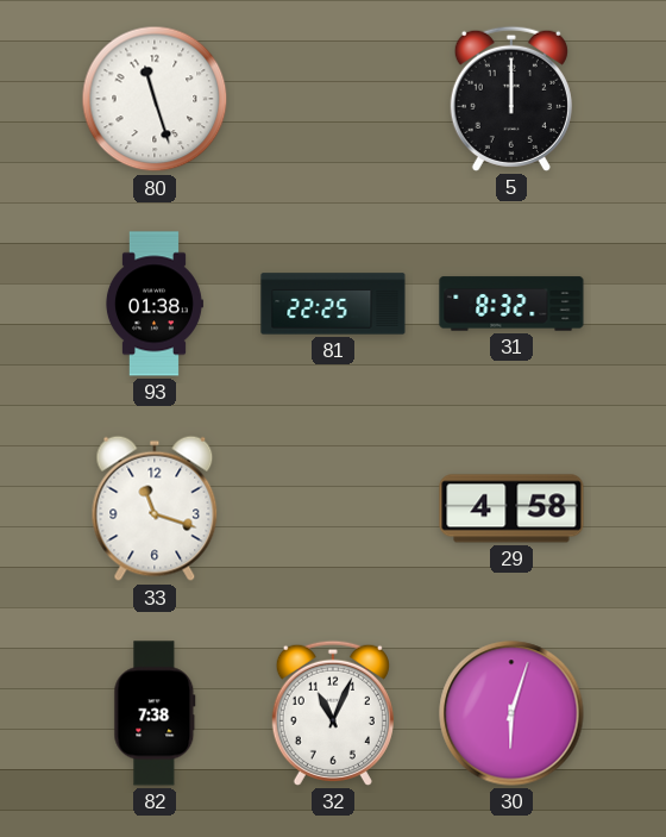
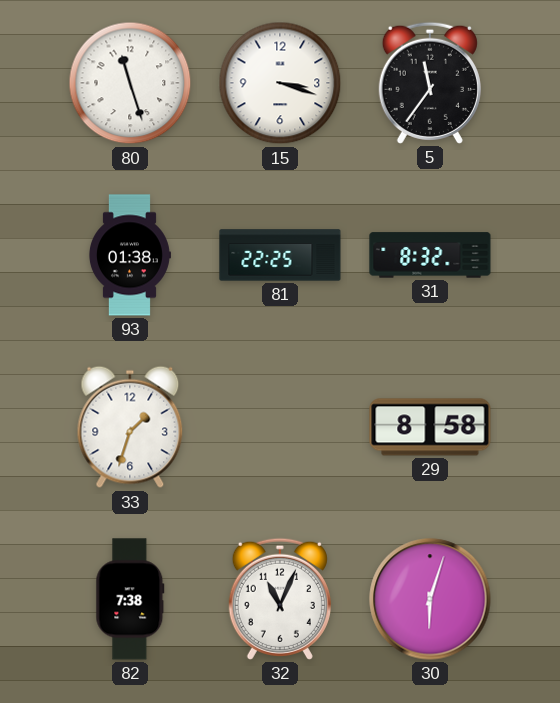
15: none -> 3:18 (280, 83)
5: 12:00 -> 11:36 (430, 83)
33: 11:18 -> 1:33 (130, 427)
29: 4:58 -> 8:58 (430, 427)
